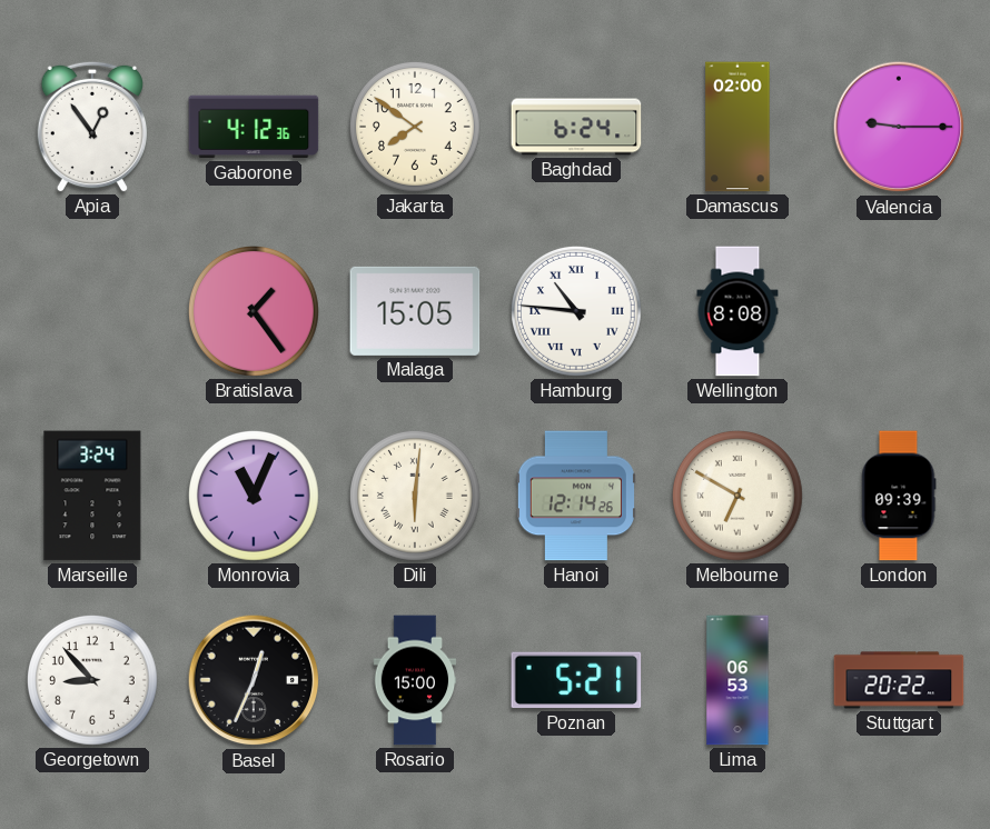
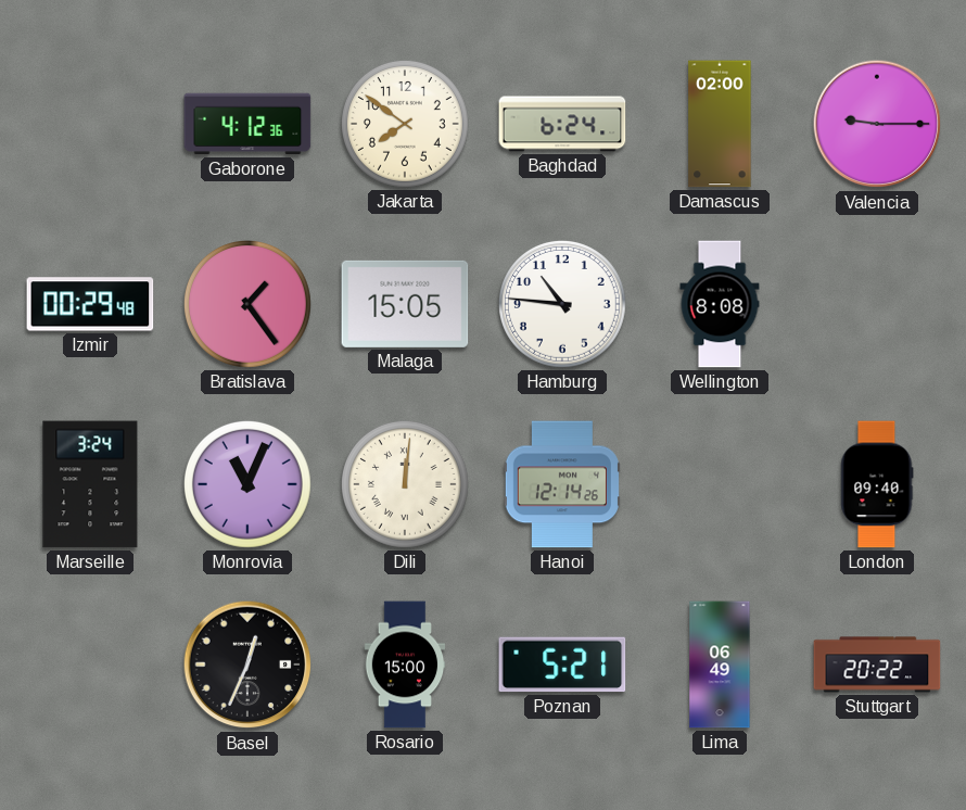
Apia: 12:54 -> none (91, 127)
Izmir: none -> 00:29 (90, 304)
Hamburg numerals: Roman -> Arabic (562, 304)
Dili: 6:01 -> 12:01 (405, 484)
Melbourne: 6:50 -> none (737, 496)
London: 09:39 -> 09:40 (877, 484)
Georgetown: 8:53 -> none (92, 680)
Lima: 06:53 -> 06:49 (720, 665)
